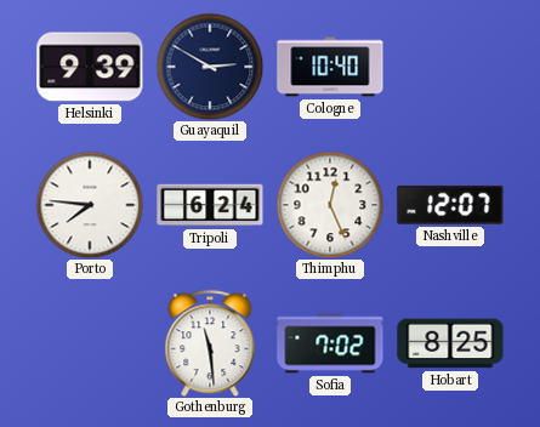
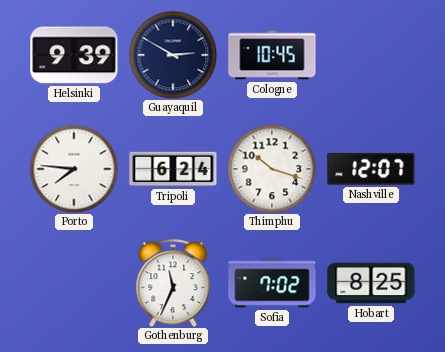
Cologne: 10:40 -> 10:45 (272, 55)
Thimphu: 12:26 -> 10:18 (272, 169)
Gothenburg: 11:29 -> 11:34 (173, 283)
